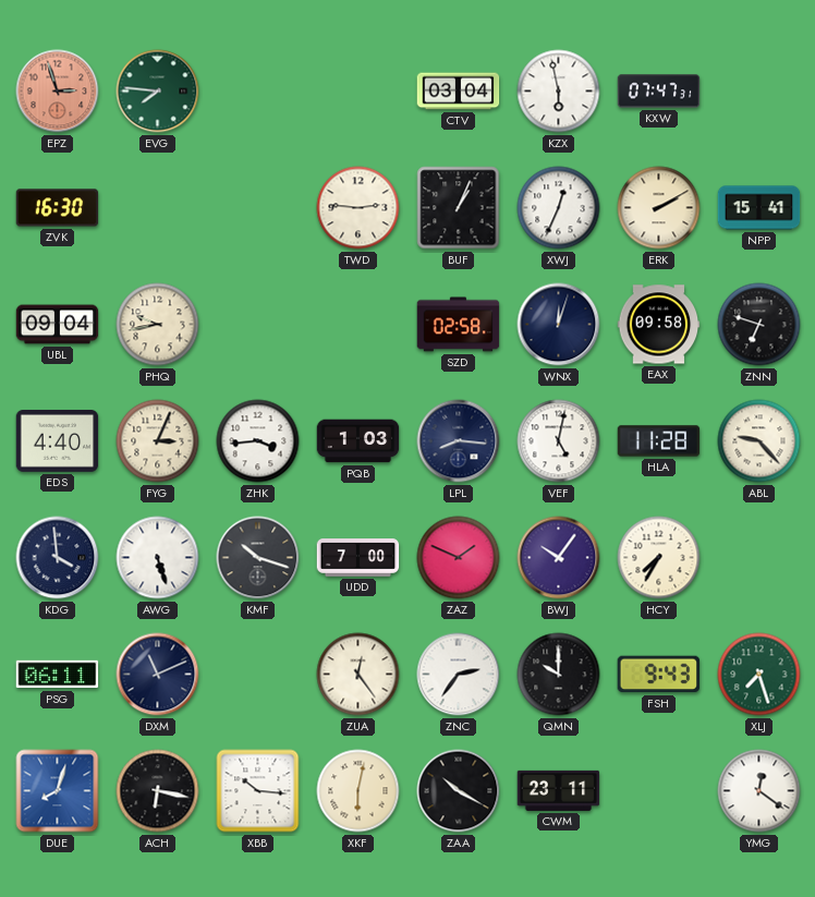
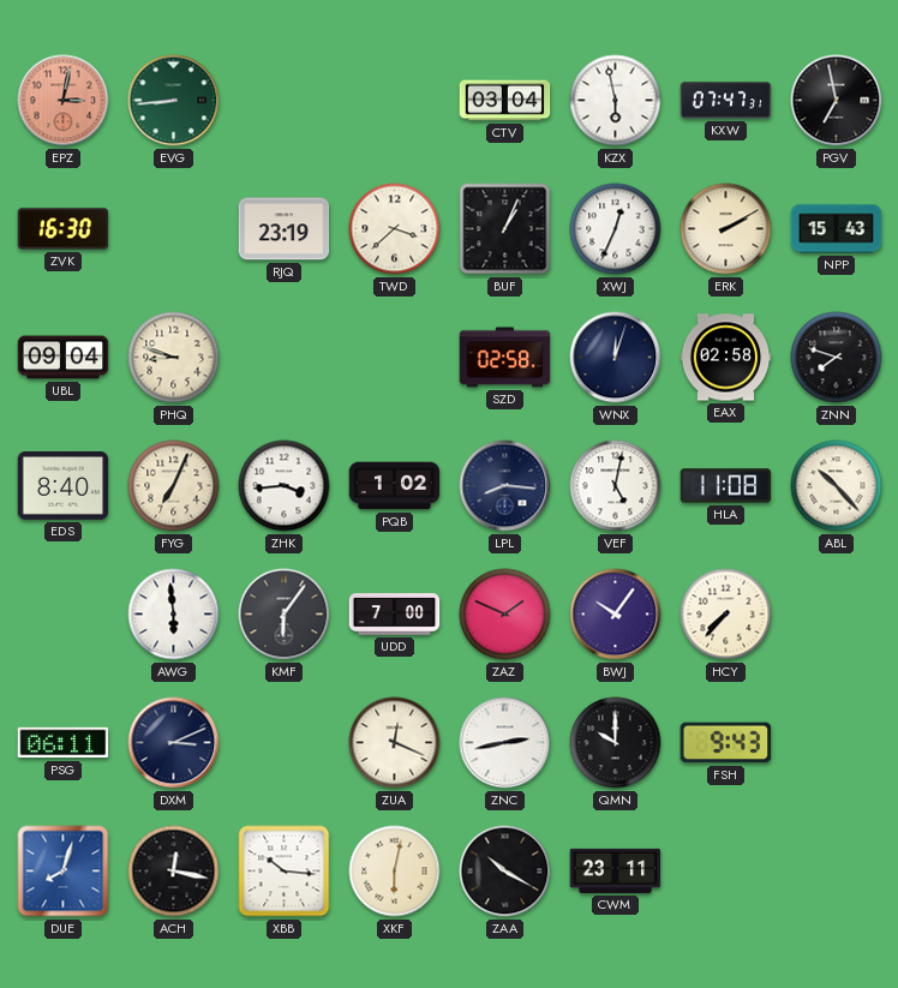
EPZ: 2:57 -> 3:02 (64, 101)
EVG: 7:46 -> 8:44 (174, 101)
PGV: none -> 6:58 (837, 101)
RJQ: none -> 23:19 (285, 229)
TWD: 2:46 -> 3:38 (395, 229)
NPP: 15:41 -> 15:43 (837, 229)
PHQ: 9:43 -> 8:48 (174, 358)
EAX: 09:58 -> 02:58 (726, 358)
ZNN: 6:48 -> 7:48 (837, 358)
EDS: 4:40 -> 8:40 (64, 486)
FYG: 3:04 -> 7:04 (174, 486)
PQB: 1:03 -> 1:02 (395, 486)
HLA: 11:28 -> 11:08 (726, 486)
ABL: 9:23 -> 10:23 (837, 486)
KDG: 3:59 -> none (58, 558)
AWG: 5:27 -> 5:59 (174, 615)
KMF: 10:18 -> 6:06 (285, 615)
HCY: 7:35 -> 7:37 (726, 615)
DXM: 11:11 -> 3:11 (174, 743)
ZUA: 12:24 -> 12:19 (395, 743)
ZNC: 2:36 -> 2:43 (505, 743)
XLJ: 7:27 -> none (759, 675)
ACH: 6:17 -> 12:17 (174, 872)
YMG: 12:21 -> none (759, 791)
